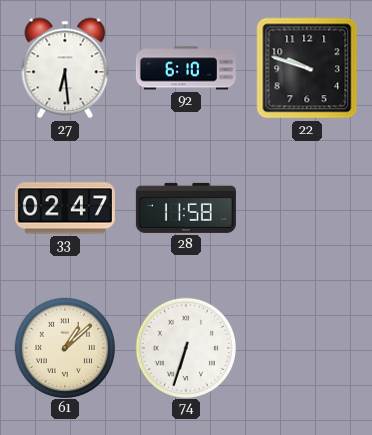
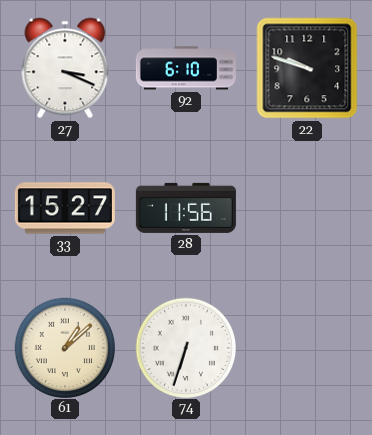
27: 6:29 -> 3:19 (65, 68)
33: 02:47 -> 15:27 (65, 208)
28: 11:58 -> 11:56 (186, 208)
